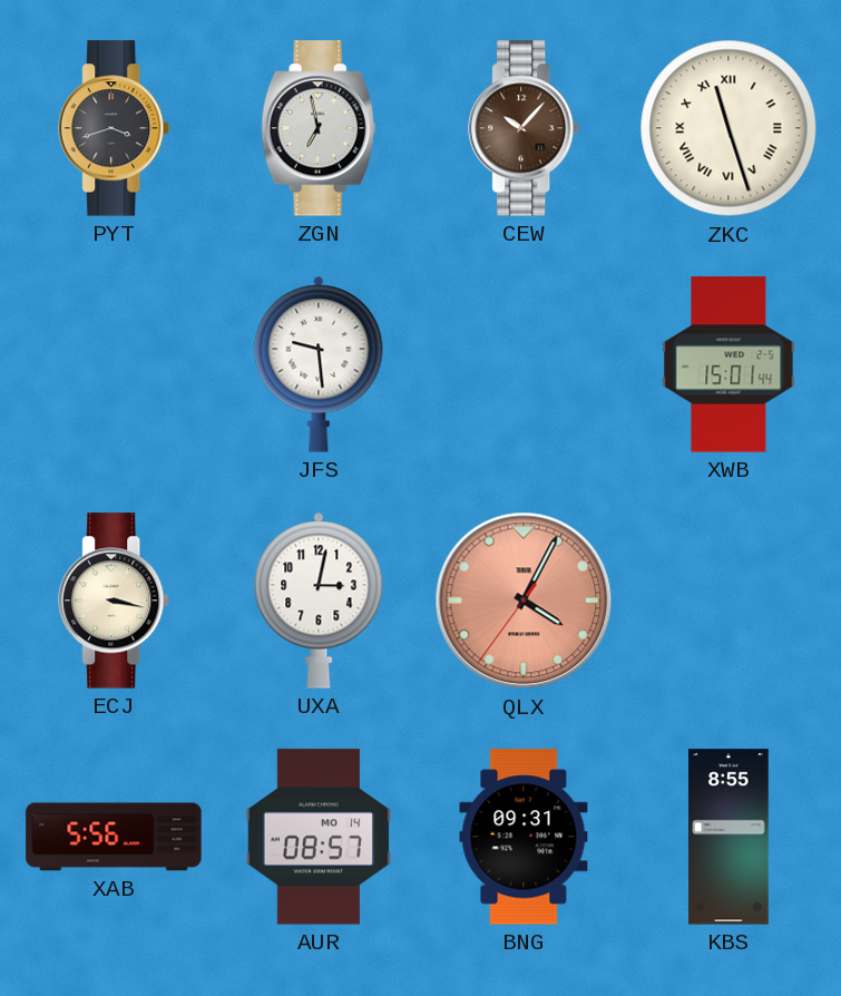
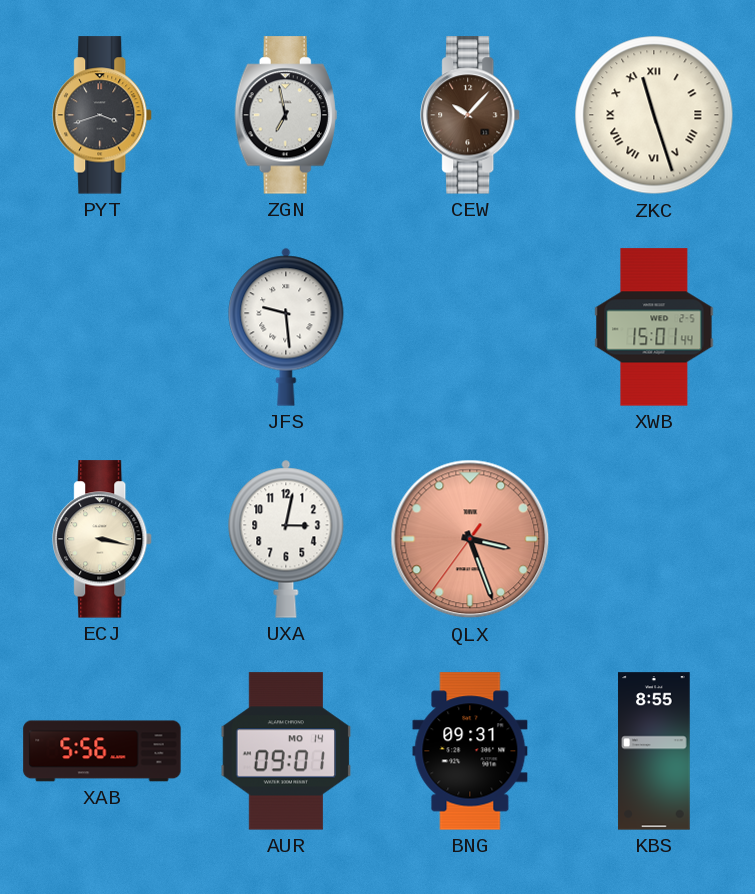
QLX: 4:04 -> 3:26 (470, 539)
AUR: 08:57 -> 09:01 (286, 751)
